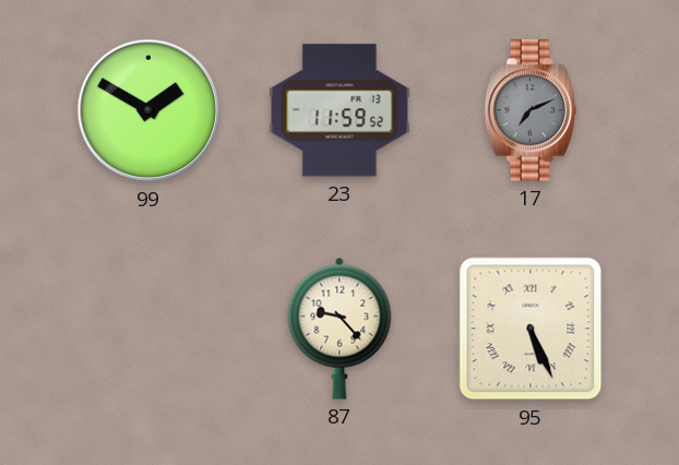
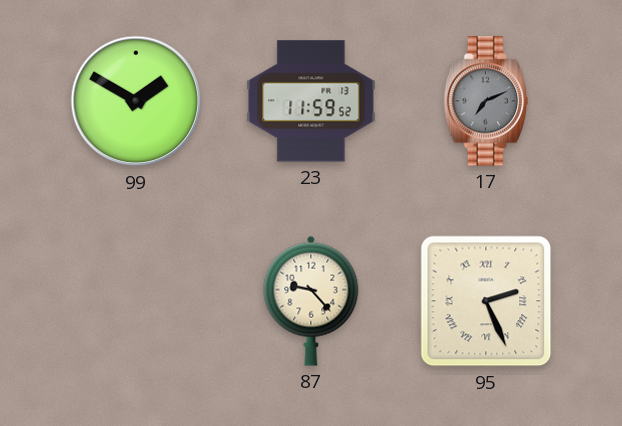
95: 5:26 -> 2:26 (486, 301)
